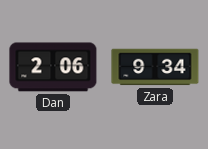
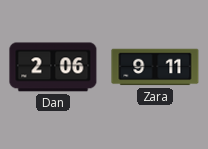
Zara: 9:34 -> 9:11 (155, 67)
